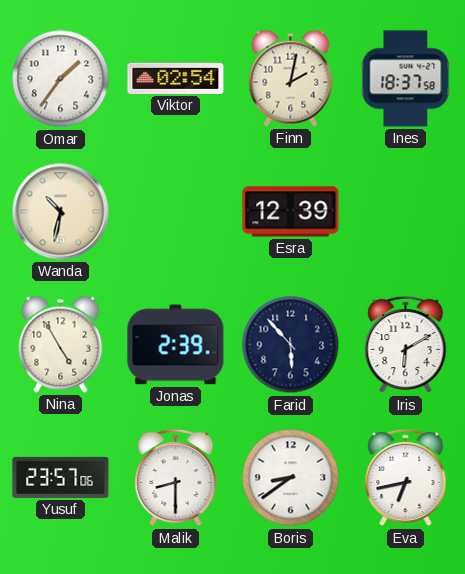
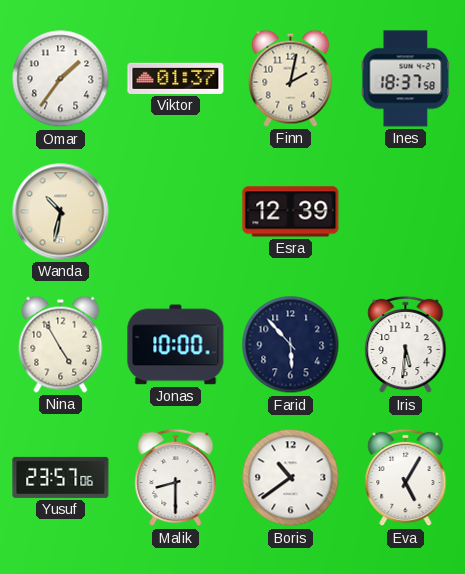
Viktor: 02:54 -> 01:37 (176, 78)
Jonas: 2:39 -> 10:00 (176, 345)
Iris: 6:10 -> 5:31 (406, 345)
Boris: 8:39 -> 10:39 (291, 478)
Eva: 6:43 -> 5:05 (406, 478)
